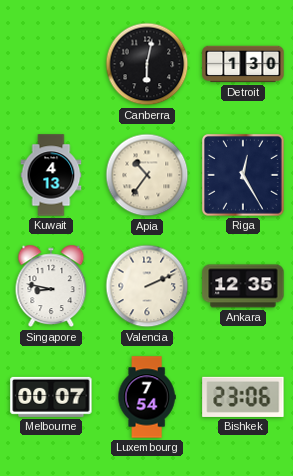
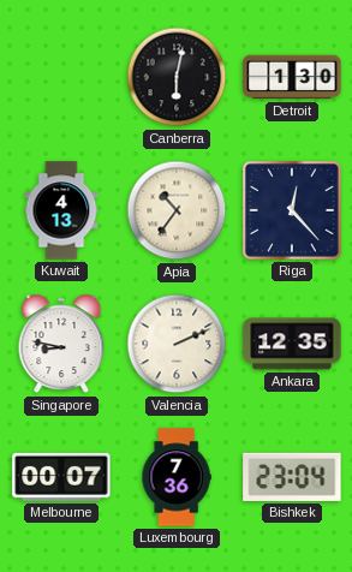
Riga: 12:25 -> 12:23 (292, 210)
Luxembourg: 7:54 -> 7:36 (177, 477)
Bishkek: 23:06 -> 23:04 (292, 477)
